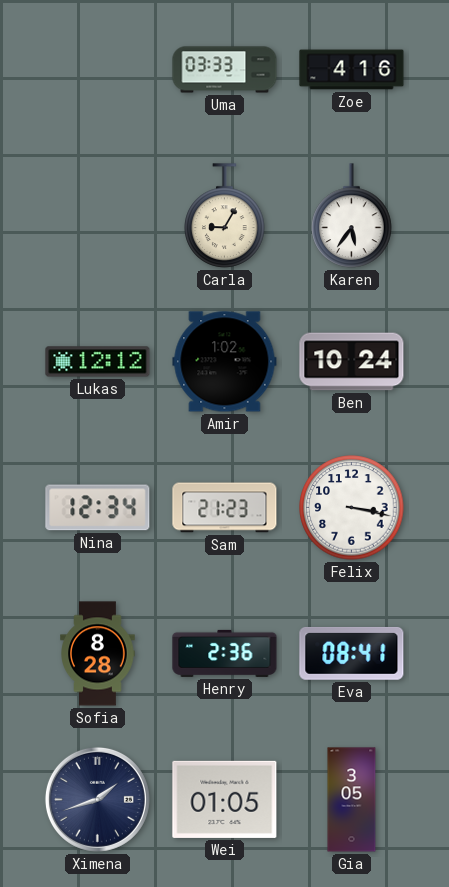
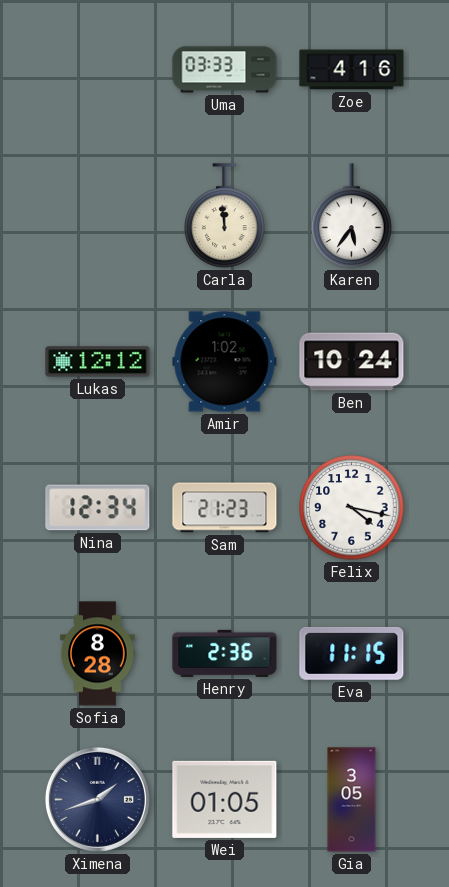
Carla: 9:05 -> 11:59 (225, 216)
Felix: 3:17 -> 4:17 (352, 508)
Eva: 08:41 -> 11:15 (352, 653)
